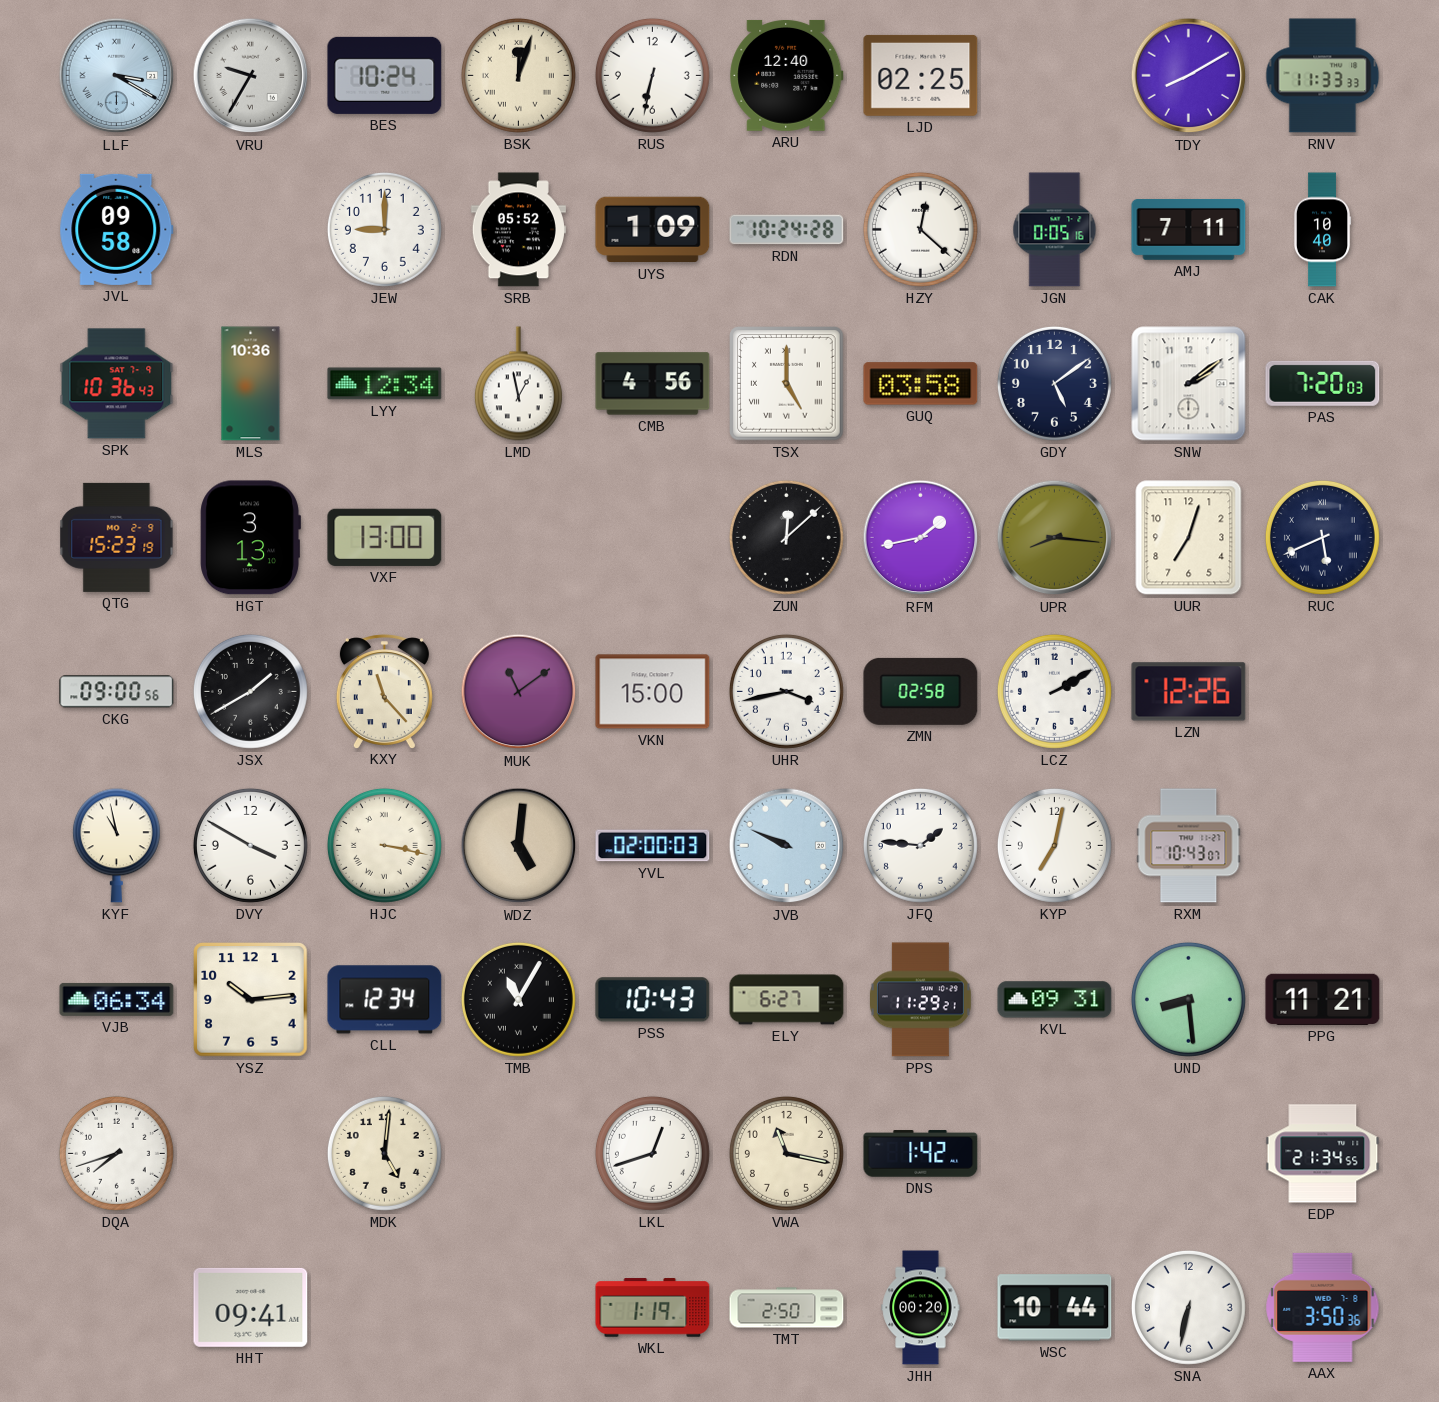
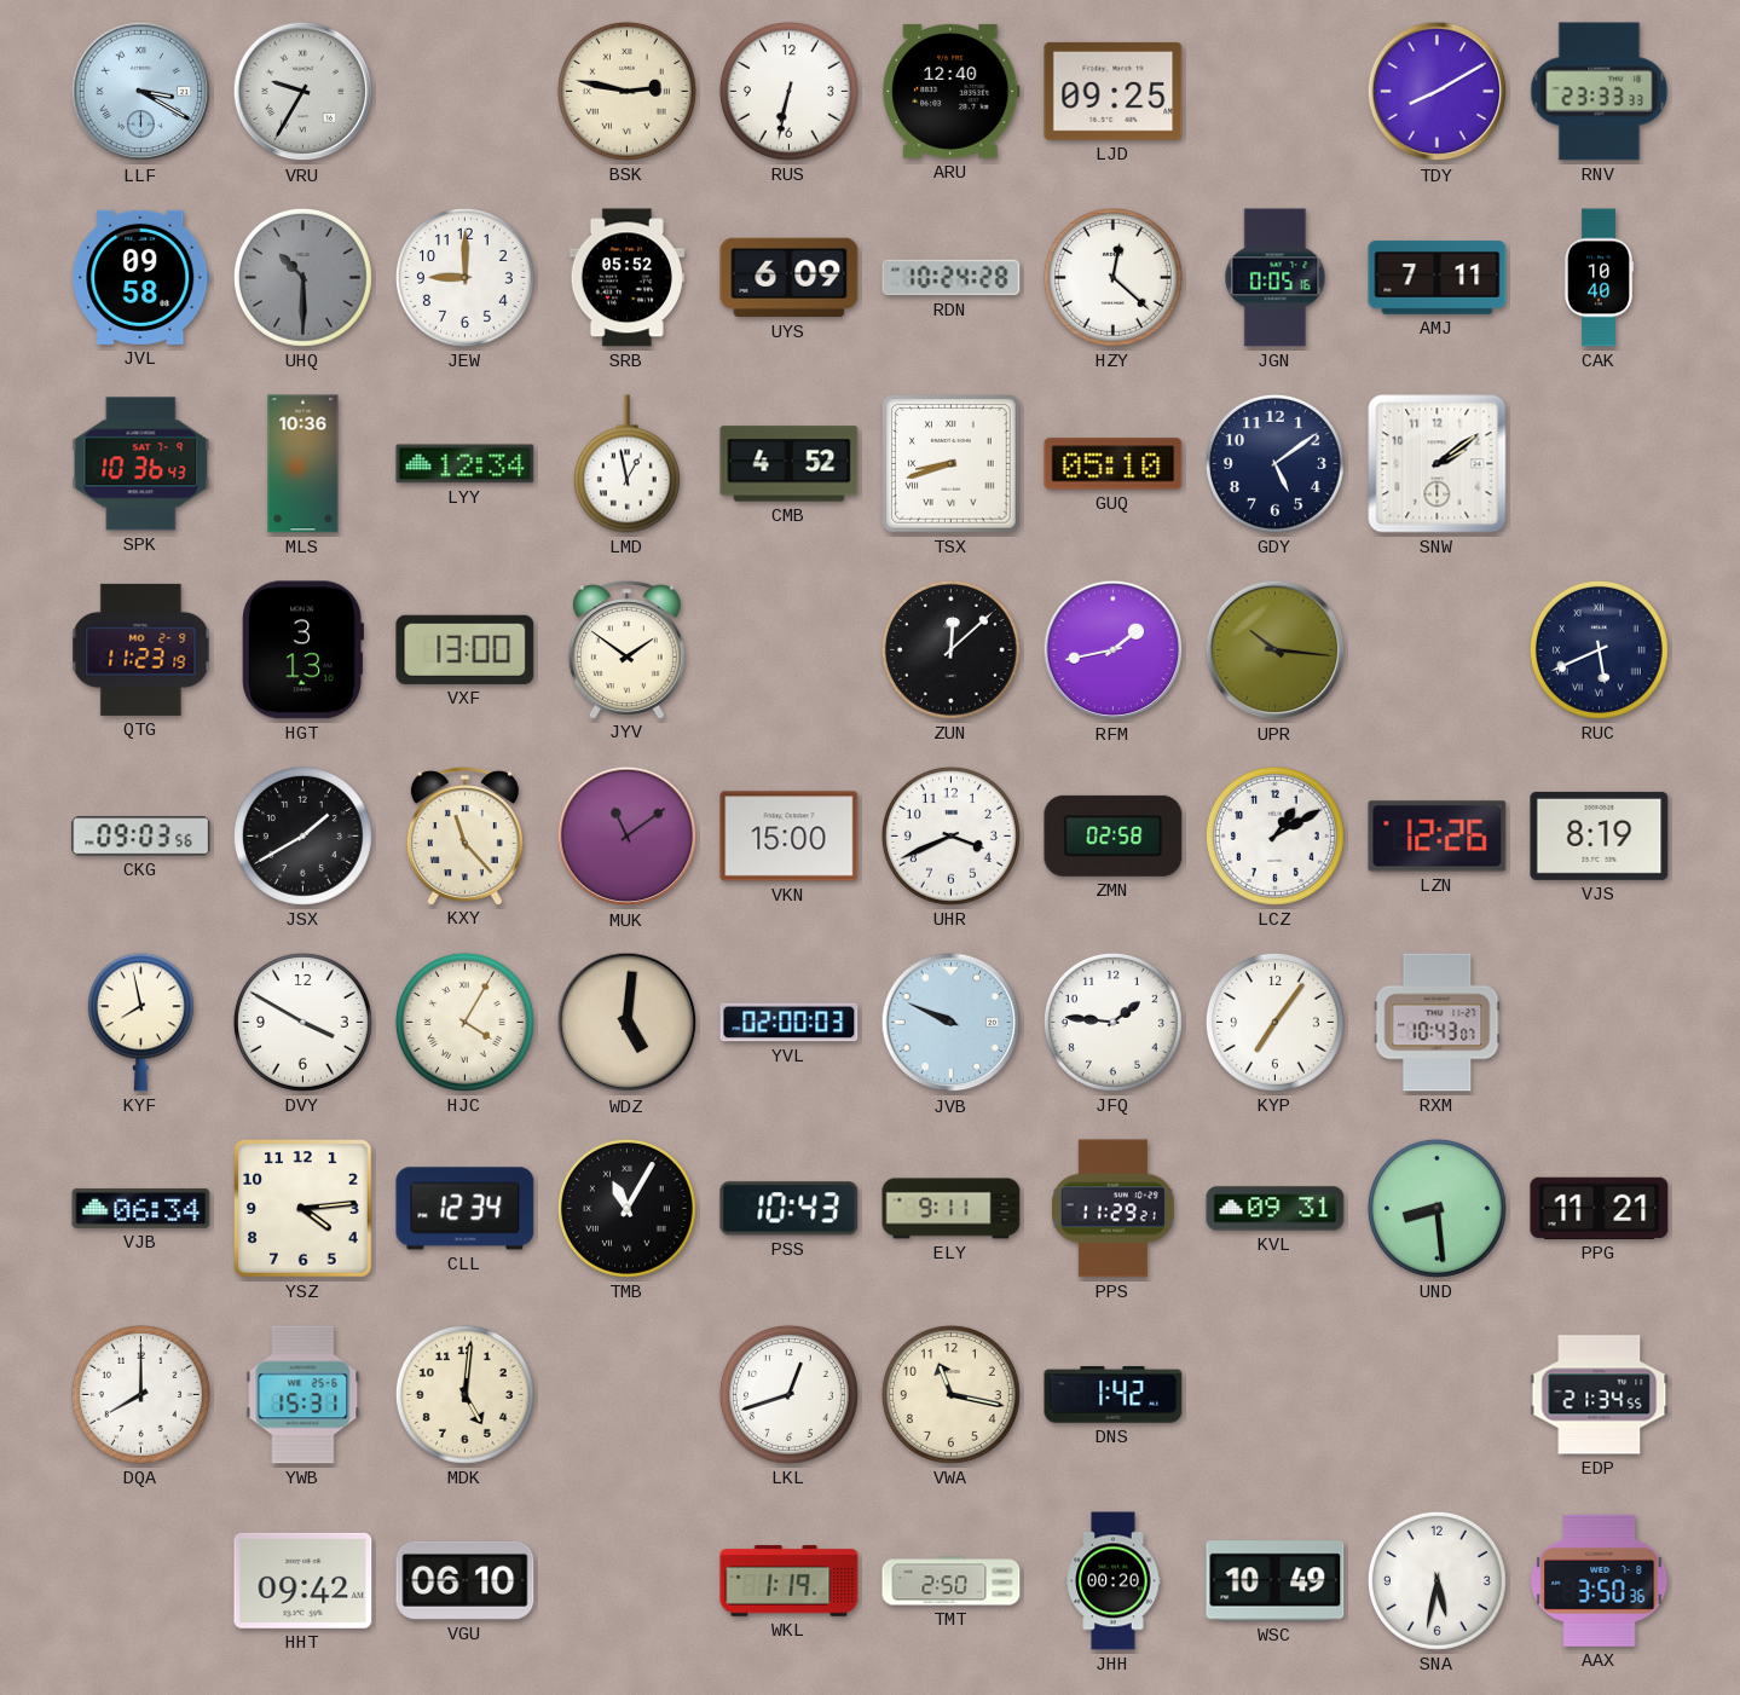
BES: 10:24 -> none (385, 75)
BSK: 12:03 -> 2:47 (626, 91)
LJD: 02:25 -> 09:25 (1114, 91)
RNV: 11:33 -> 23:33 (1600, 92)
UHQ: none -> 10:30 (302, 277)
UYS: 1:09 -> 6:09 (790, 278)
CMB: 4:56 -> 4:52 (790, 464)
TSX: 5:00 -> 8:42 (952, 464)
GUQ: 03:58 -> 05:10 (1114, 464)
PAS: 7:20 -> none (1323, 383)
QTG: 15:23 -> 11:23 (141, 649)
JYV: none -> 1:51 (626, 649)
UPR: 8:16 -> 10:16 (1276, 650)
UUR: 7:03 -> none (1189, 538)
CKG: 09:00 -> 09:03 (141, 837)
UHR: 3:43 -> 3:41 (950, 835)
LCZ: 2:10 -> 1:10 (1274, 835)
VJS: none -> 8:19 (1600, 835)
KYF: 10:58 -> 7:58 (140, 1023)
HJC: 3:17 -> 4:05 (464, 1022)
KYP: 7:02 -> 7:06 (1274, 1022)
YSZ: 10:14 -> 4:14 (304, 1209)
ELY: 6:27 -> 9:11 (952, 1209)
DQA: 7:42 -> 8:00 (140, 1394)
YWB: none -> 15:31 (304, 1395)
HHT: 09:41 -> 09:42 (304, 1580)
VGU: none -> 06:10 (466, 1580)
WSC: 10:44 -> 10:49 (1276, 1581)
SNA: 6:32 -> 5:32 (1436, 1580)
